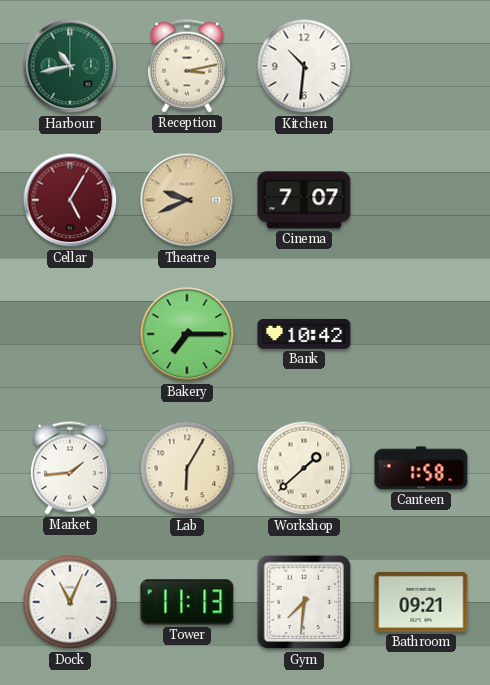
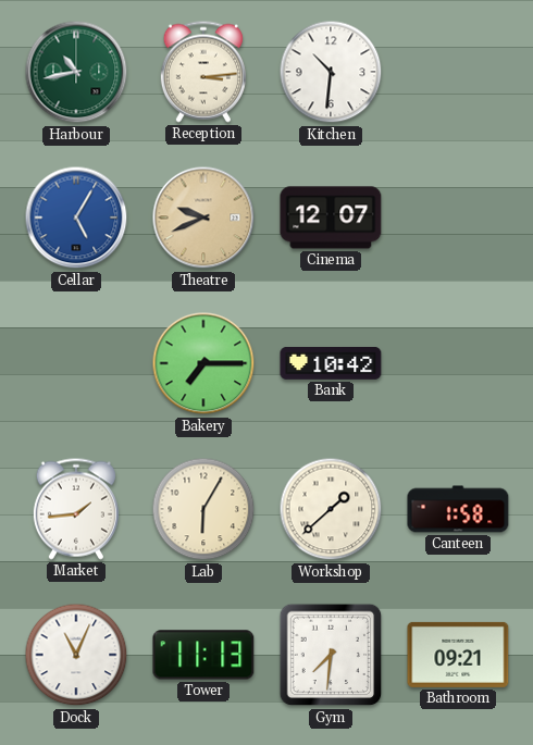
Reception: 3:13 -> 3:14 (203, 72)
Cellar dial: burgundy -> blue (76, 218)
Cinema: 7:07 -> 12:07 (331, 218)
